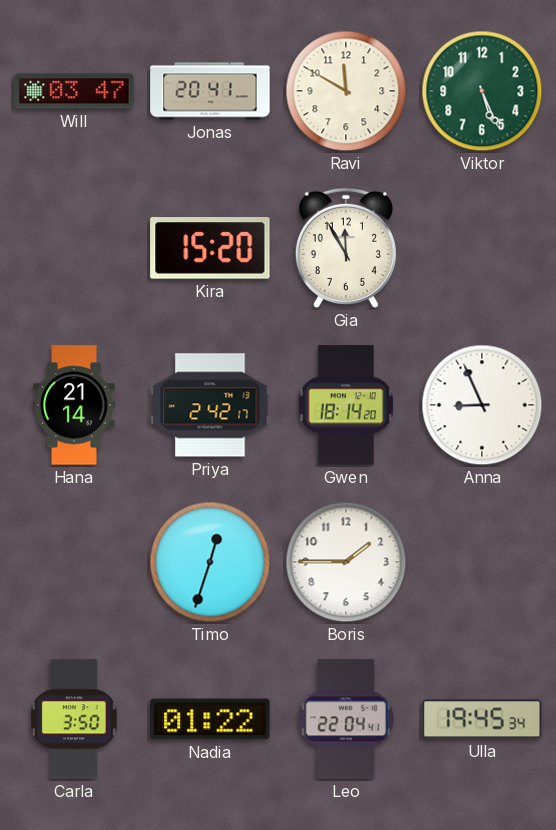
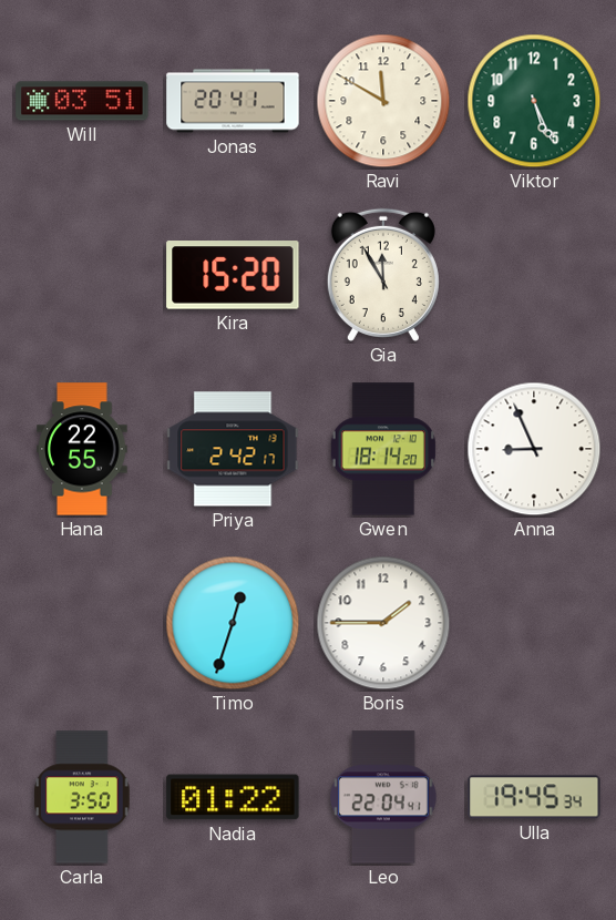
Will: 03:47 -> 03:51 (82, 101)
Hana: 21:14 -> 22:55 (82, 449)
